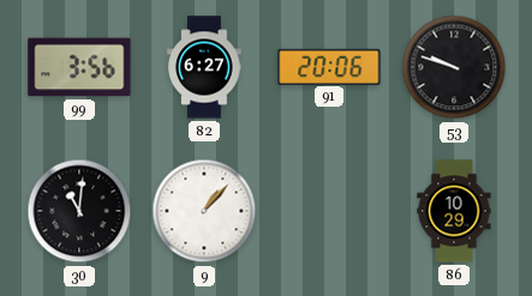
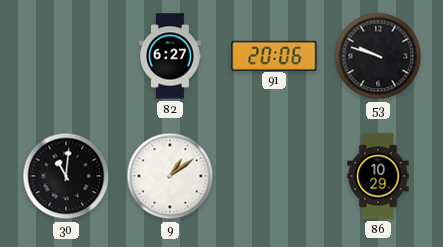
99: 3:56 -> none (79, 67)
9: 1:07 -> 1:09 (170, 176)
